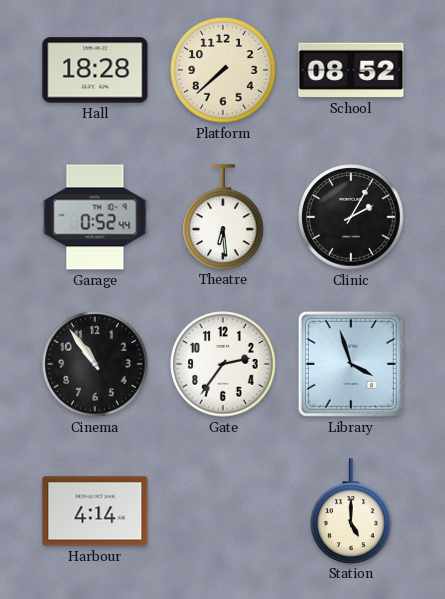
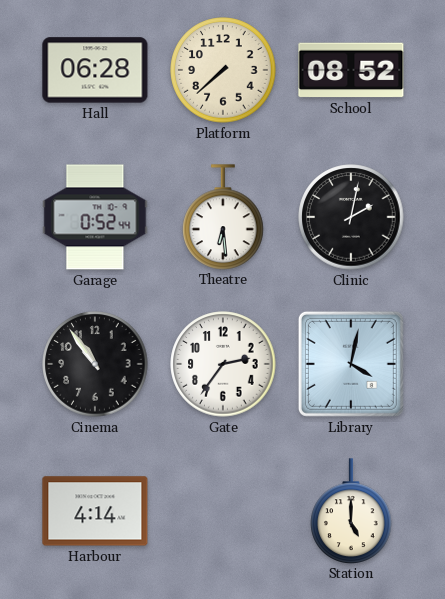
Hall: 18:28 -> 06:28 (95, 70)
Clinic: 2:05 -> 2:02 (351, 217)
Library: 3:57 -> 4:02 (351, 364)
